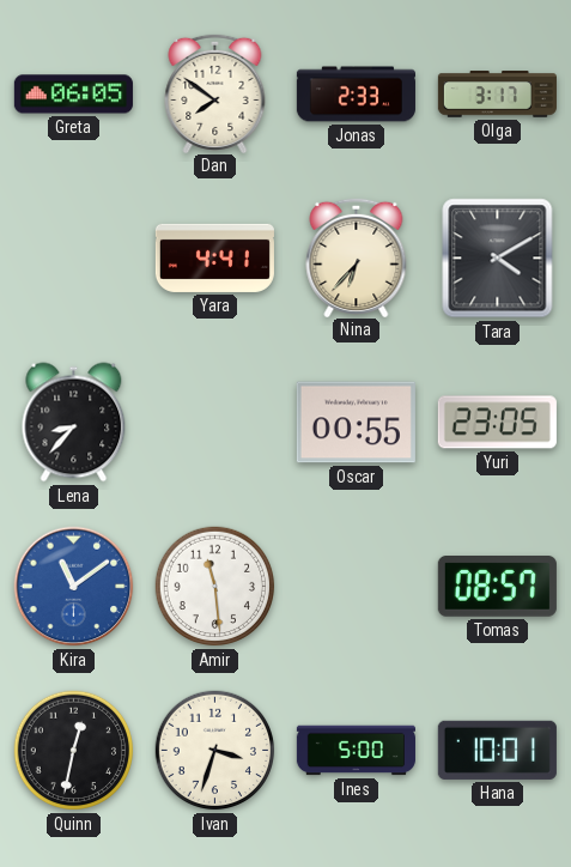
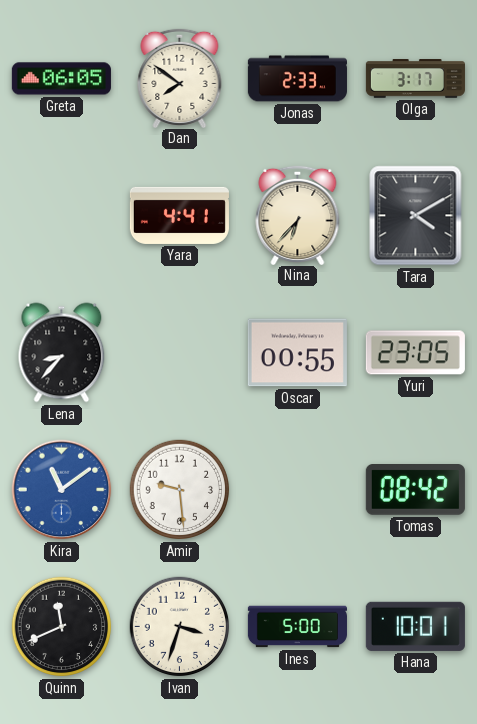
Amir: 11:29 -> 9:29 (180, 490)
Tomas: 08:57 -> 08:42 (415, 490)
Quinn: 12:32 -> 11:41 (62, 627)
